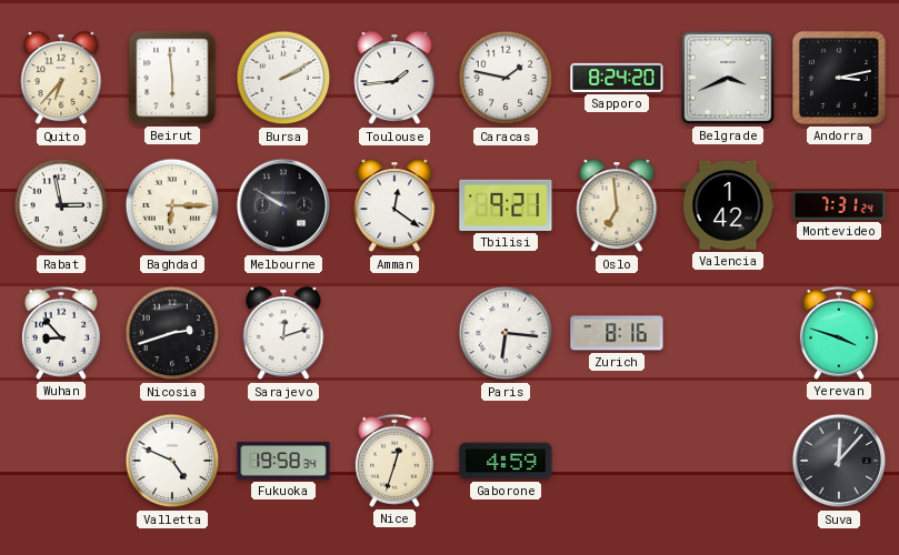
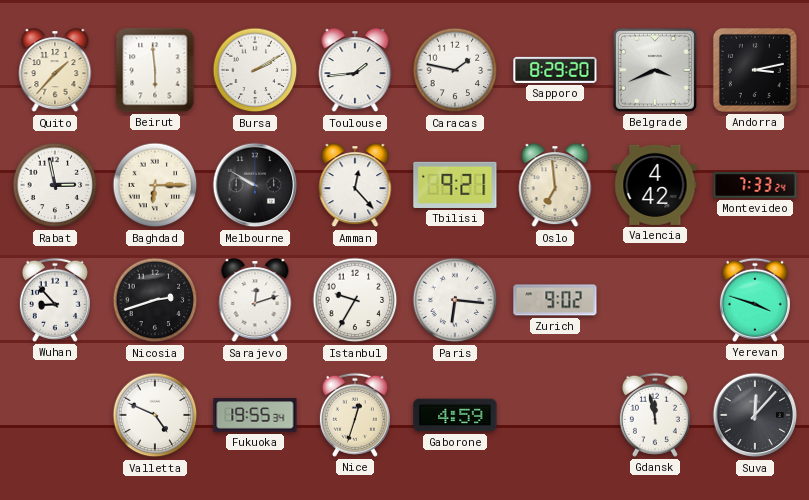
Quito: 6:37 -> 1:37 (55, 71)
Sapporo: 8:24 -> 8:29 (555, 70)
Amman: 12:21 -> 12:23 (355, 186)
Valencia: 1:42 -> 4:42 (655, 185)
Montevideo: 7:31 -> 7:33 (755, 186)
Istanbul: none -> 9:35 (355, 300)
Zurich: 8:16 -> 9:02 (555, 300)
Fukuoka: 19:58 -> 19:55 (255, 415)
Gdansk: none -> 11:58 (655, 415)
